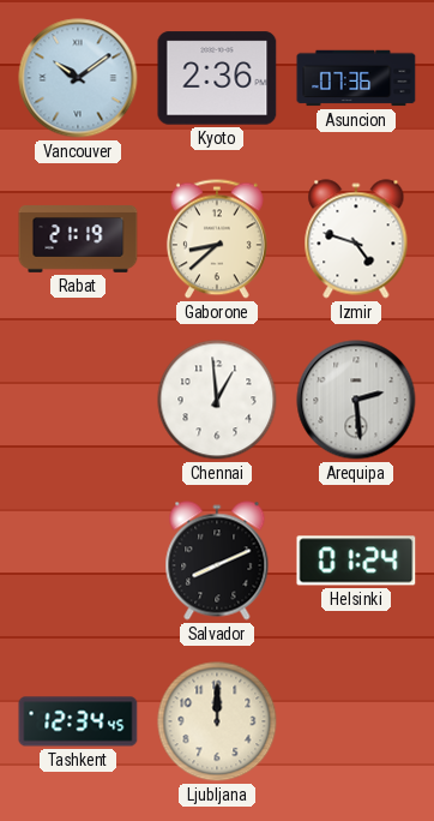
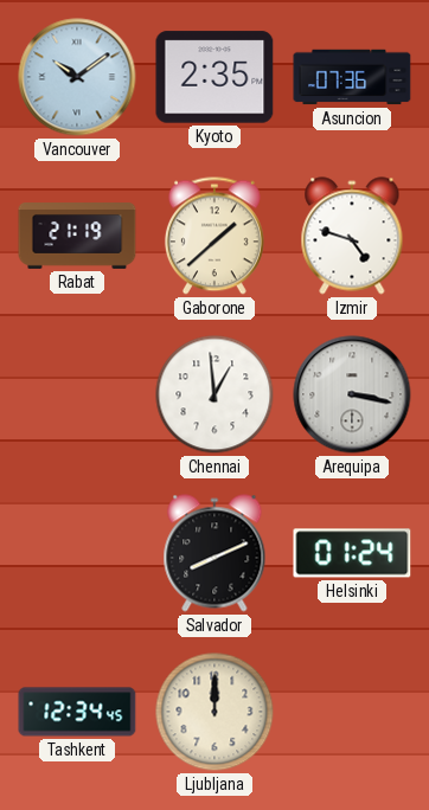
Kyoto: 2:36 -> 2:35 (214, 77)
Gaborone: 8:38 -> 1:38 (214, 236)
Arequipa: 2:29 -> 3:17 (352, 394)
